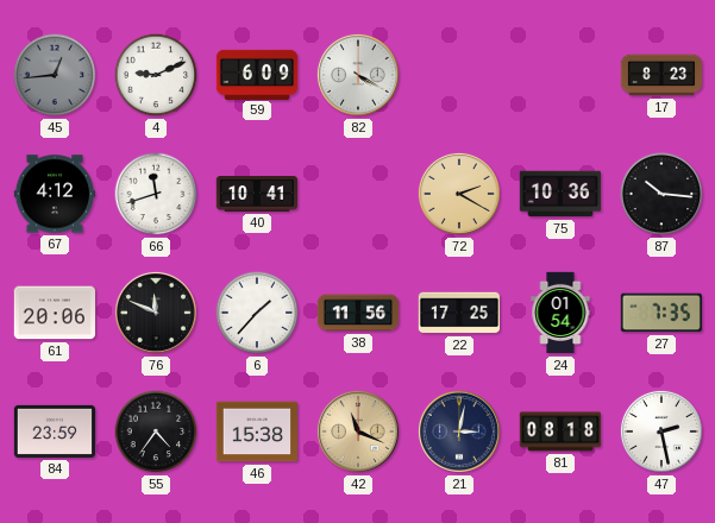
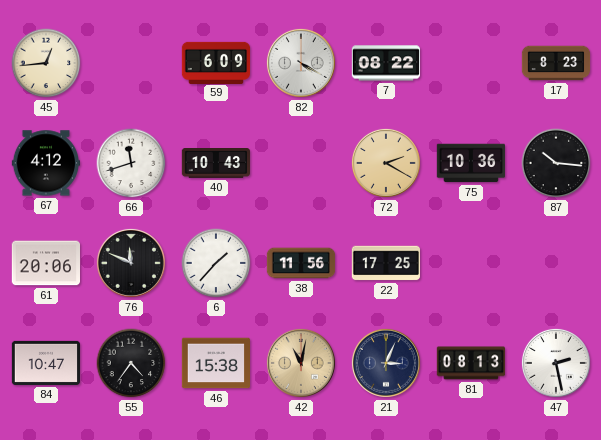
45 dial: grey -> cream (46, 63)
4: 9:11 -> none (156, 75)
7: none -> 08:22 (386, 63)
40: 10:41 -> 10:43 (215, 164)
24: 01:54 -> none (560, 313)
27: 7:35 -> none (661, 313)
84: 23:59 -> 10:47 (45, 363)
42: 11:19 -> 11:02 (301, 363)
21: 3:02 -> 3:04 (386, 363)
81: 08:18 -> 08:13 (470, 363)
